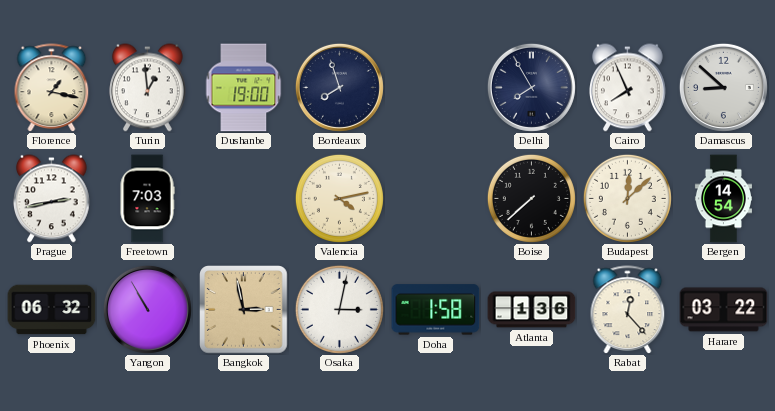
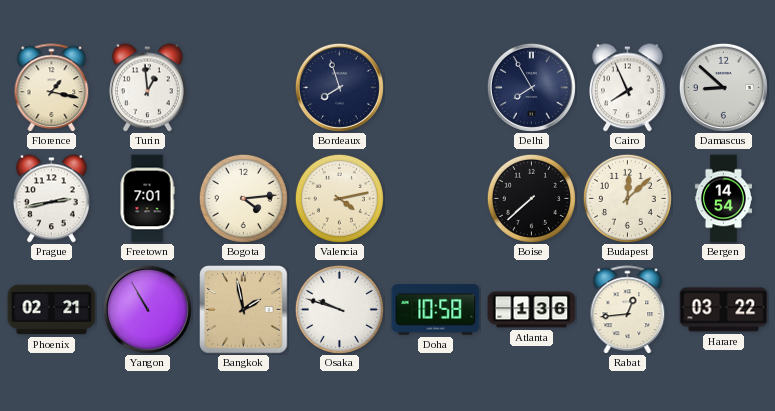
Dushanbe: 19:00 -> none (244, 88)
Freetown: 7:03 -> 7:01 (147, 199)
Bogota: none -> 4:14 (243, 198)
Phoenix: 06:32 -> 02:21 (52, 310)
Bangkok: 2:58 -> 1:58 (244, 310)
Osaka: 3:02 -> 9:48 (339, 309)
Doha: 1:58 -> 10:58 (436, 310)
Rabat: 12:23 -> 12:44 (628, 310)
